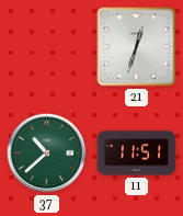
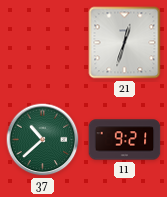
11: 11:51 -> 9:21 (125, 140)
